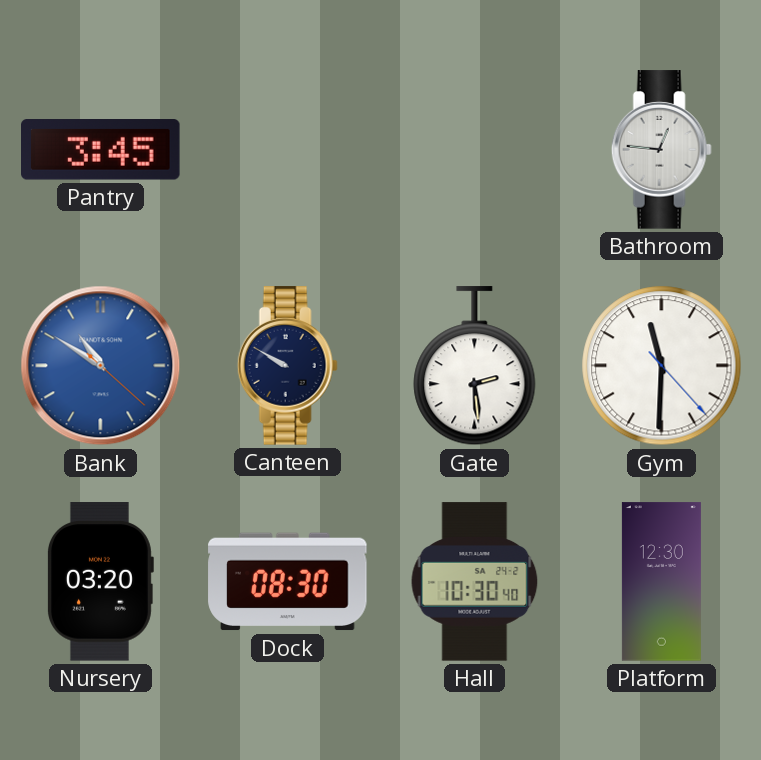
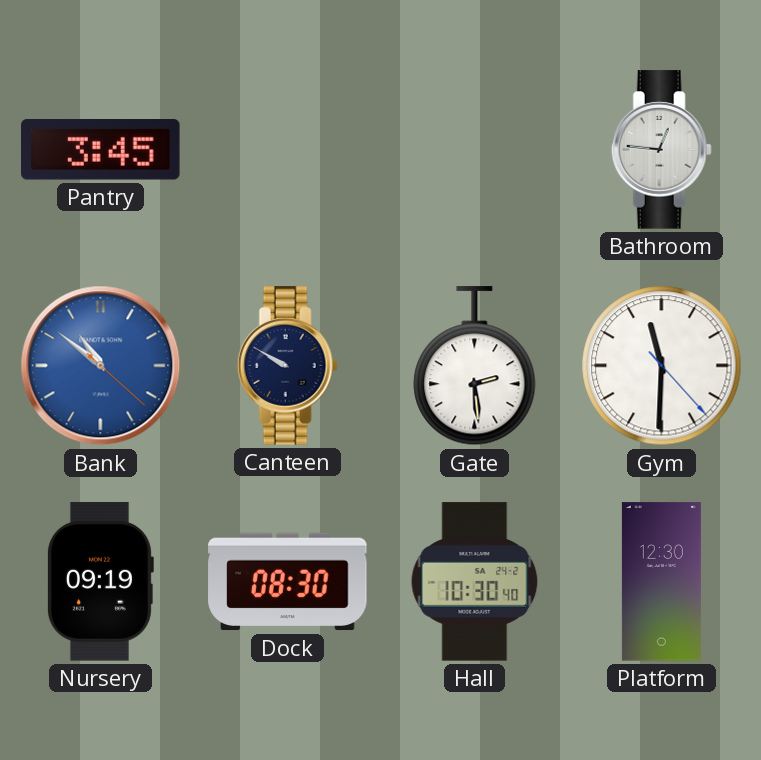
Bank: 10:50 -> 10:51 (101, 366)
Nursery: 03:20 -> 09:19 (100, 582)
